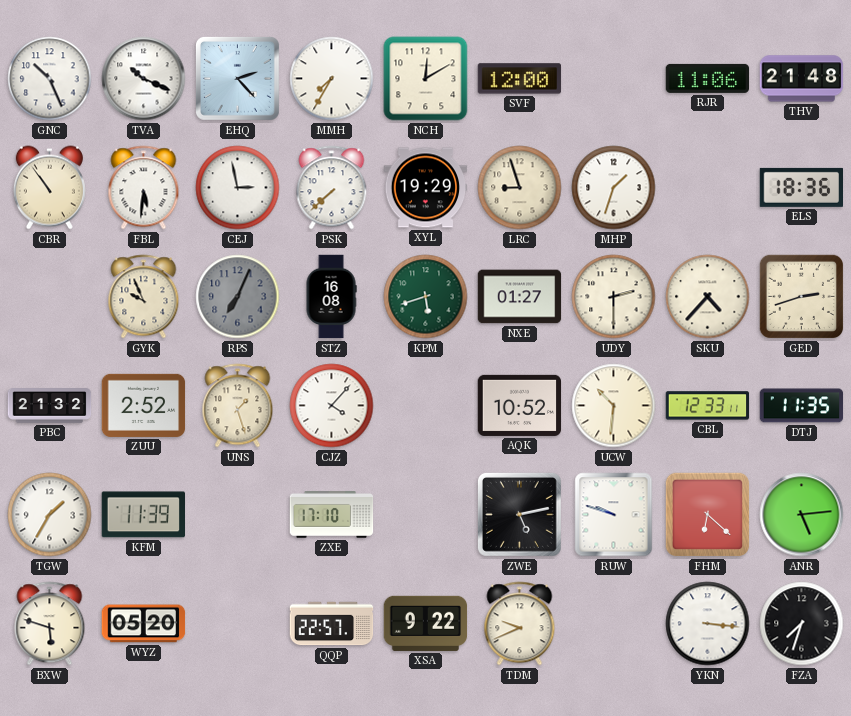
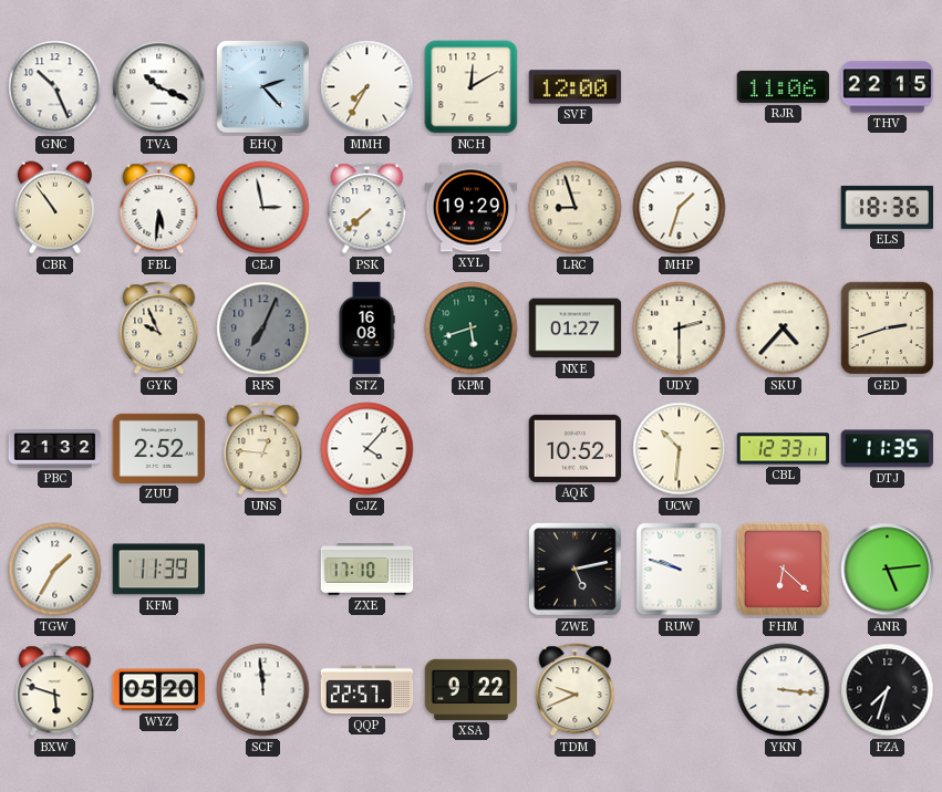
THV: 21:48 -> 22:15 (888, 87)
UNS: 1:27 -> 12:46 (263, 449)
SCF: none -> 11:59 (263, 690)
